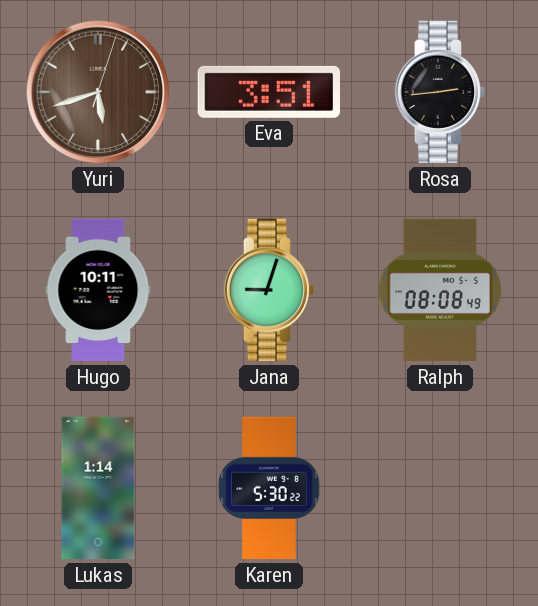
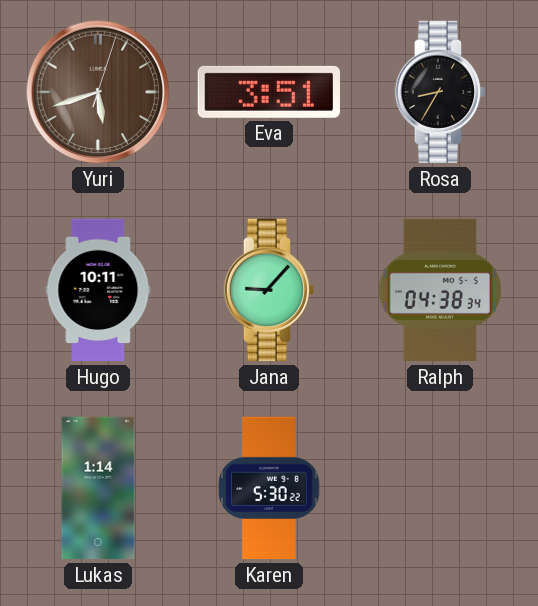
Rosa: 2:44 -> 8:35 (440, 92)
Jana: 9:03 -> 9:07 (269, 290)
Ralph: 08:08 -> 04:38 (440, 290)
